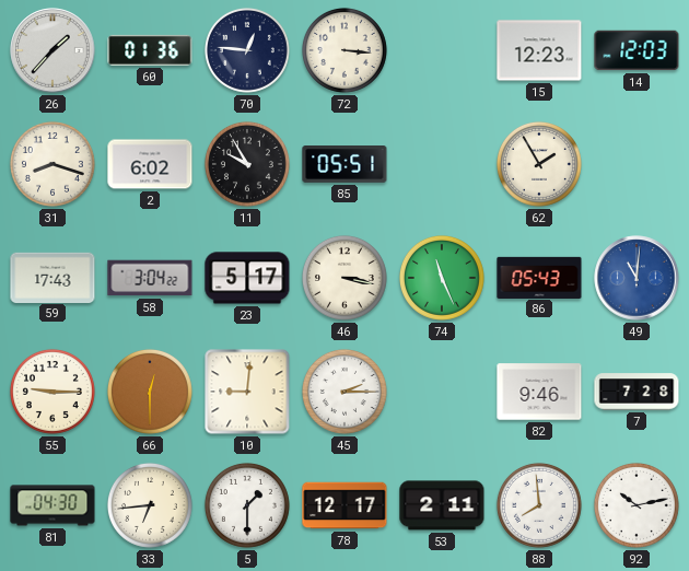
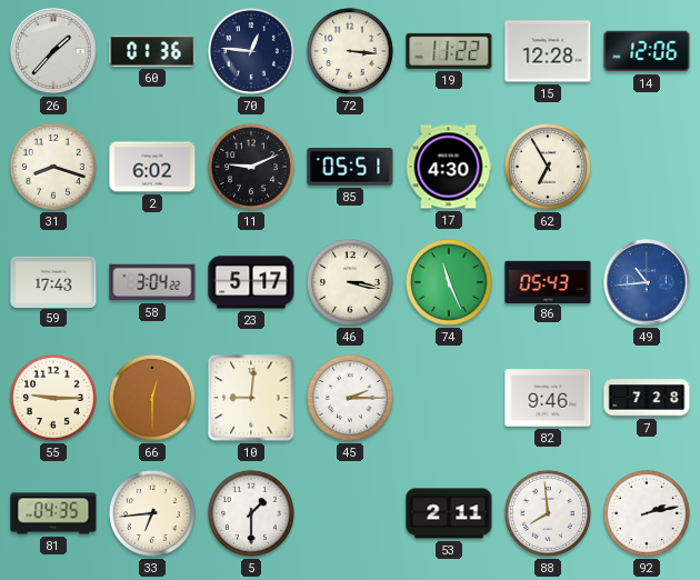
19: none -> 11:22 (449, 51)
15: 12:23 -> 12:28 (548, 51)
14: 12:03 -> 12:06 (647, 51)
11: 9:55 -> 9:11 (251, 167)
17: none -> 4:30 (449, 167)
62: 1:55 -> 6:55 (548, 167)
49: 11:01 -> 10:44 (647, 282)
81: 04:30 -> 04:35 (53, 513)
78: 12:17 -> none (344, 505)
92: 10:13 -> 2:13 (647, 513)
